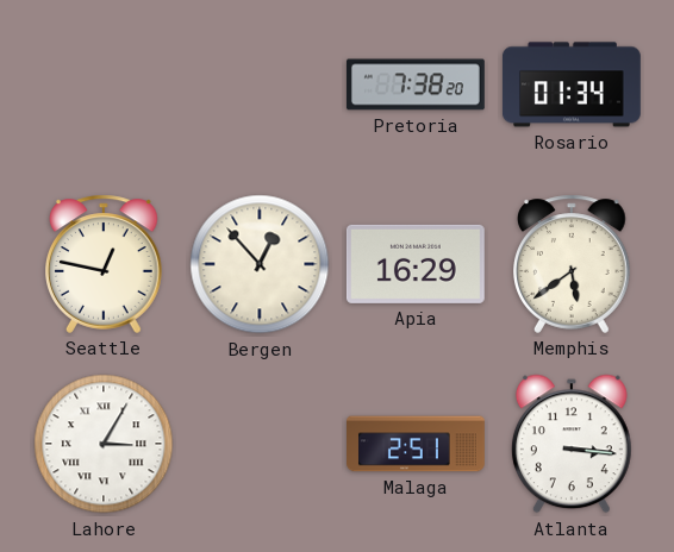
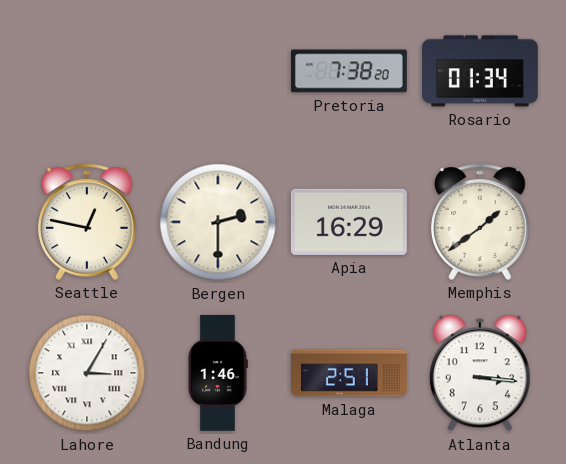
Bergen: 12:53 -> 2:30 (218, 222)
Memphis: 5:39 -> 1:39 (481, 222)
Bandung: none -> 1:46 (218, 373)
